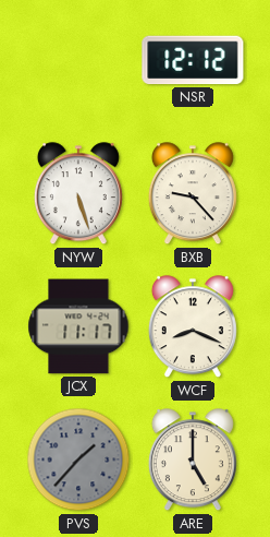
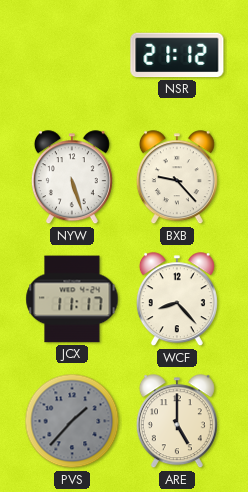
NSR: 12:12 -> 21:12 (177, 55)
WCF: 8:19 -> 8:23 (177, 300)
